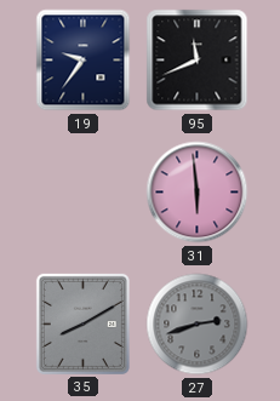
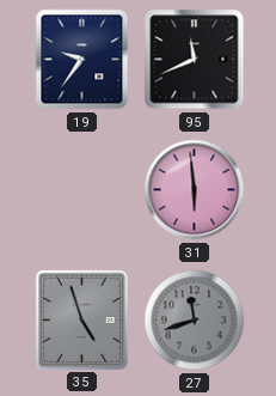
35: 8:10 -> 4:57 (81, 319)
27: 2:42 -> 11:42 (195, 321)
